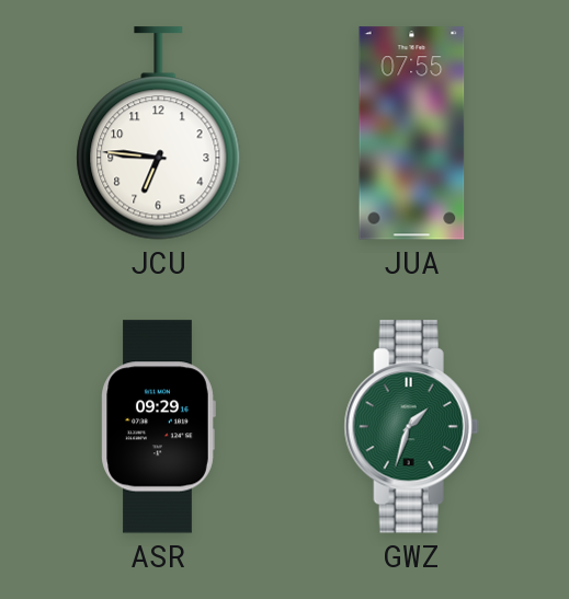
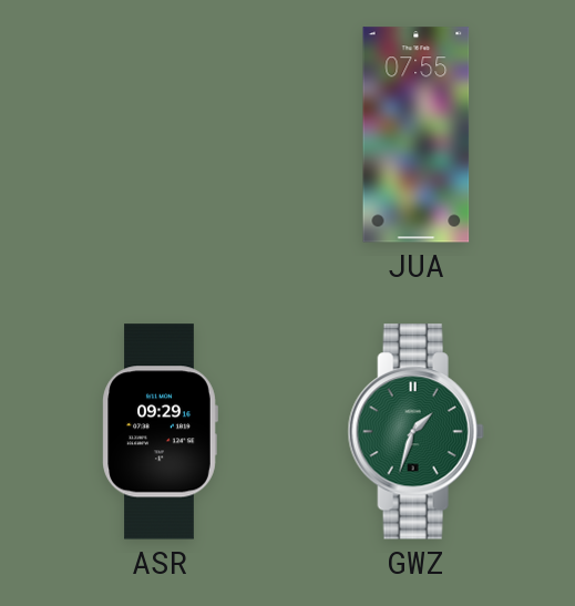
JCU: 6:46 -> none (159, 134)
